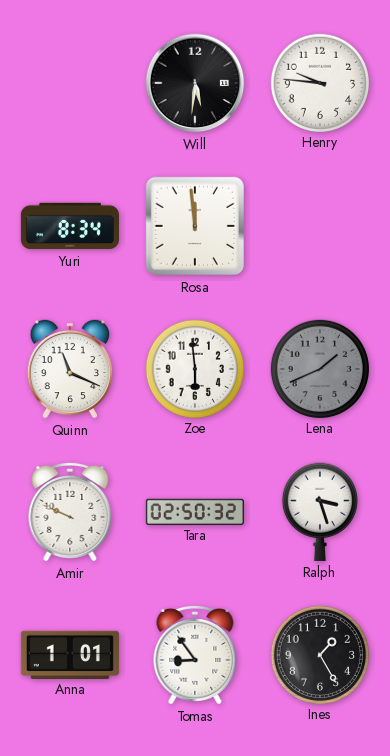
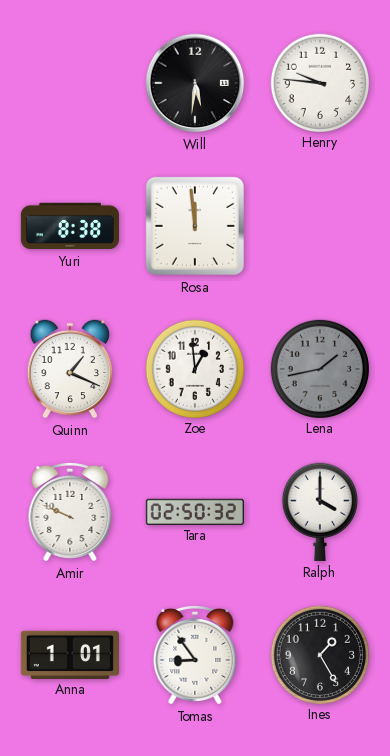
Yuri: 8:34 -> 8:38 (70, 226)
Quinn: 11:19 -> 1:19 (70, 369)
Zoe: 5:59 -> 12:59 (194, 368)
Lena: 1:41 -> 1:43 (319, 368)
Ralph: 3:27 -> 4:00 (320, 512)
